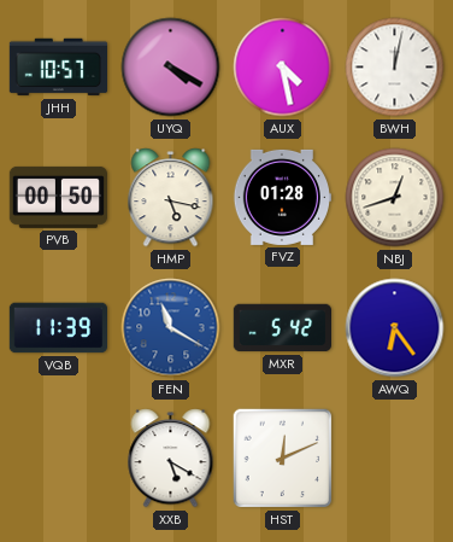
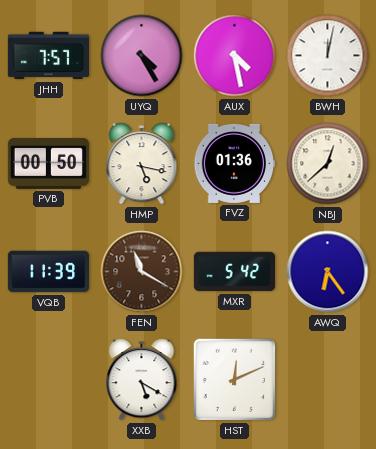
JHH: 10:57 -> 7:57 (48, 56)
UYQ: 4:20 -> 4:25 (142, 56)
FVZ: 01:28 -> 01:36 (234, 163)
NBJ: 12:42 -> 12:38 (328, 164)
FEN dial: blue -> brown (142, 272)
